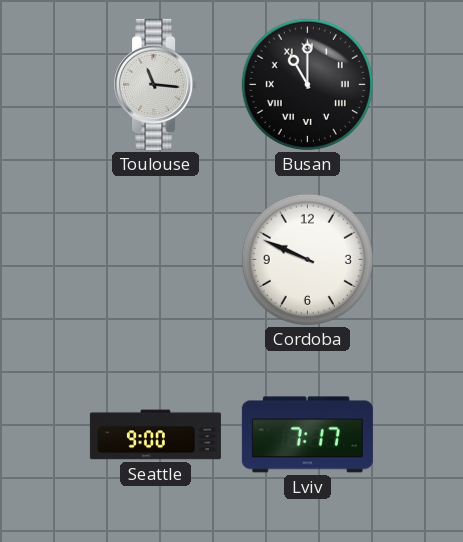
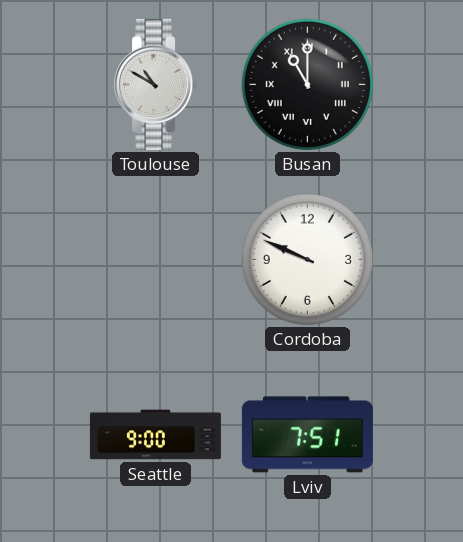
Toulouse: 11:16 -> 10:50 (156, 84)
Lviv: 7:17 -> 7:51 (307, 435)
